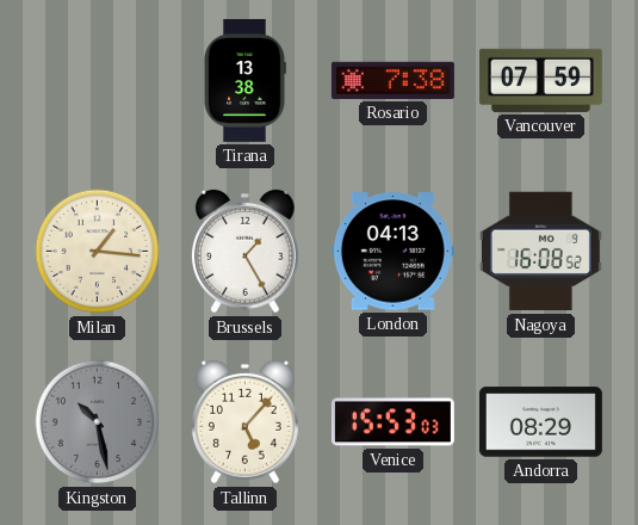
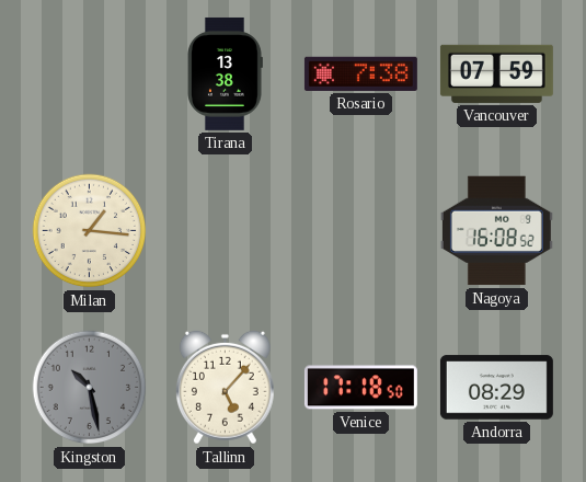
Brussels: 1:25 -> none (244, 252)
London: 04:13 -> none (392, 252)
Venice: 15:53 -> 17:18 (360, 388)
